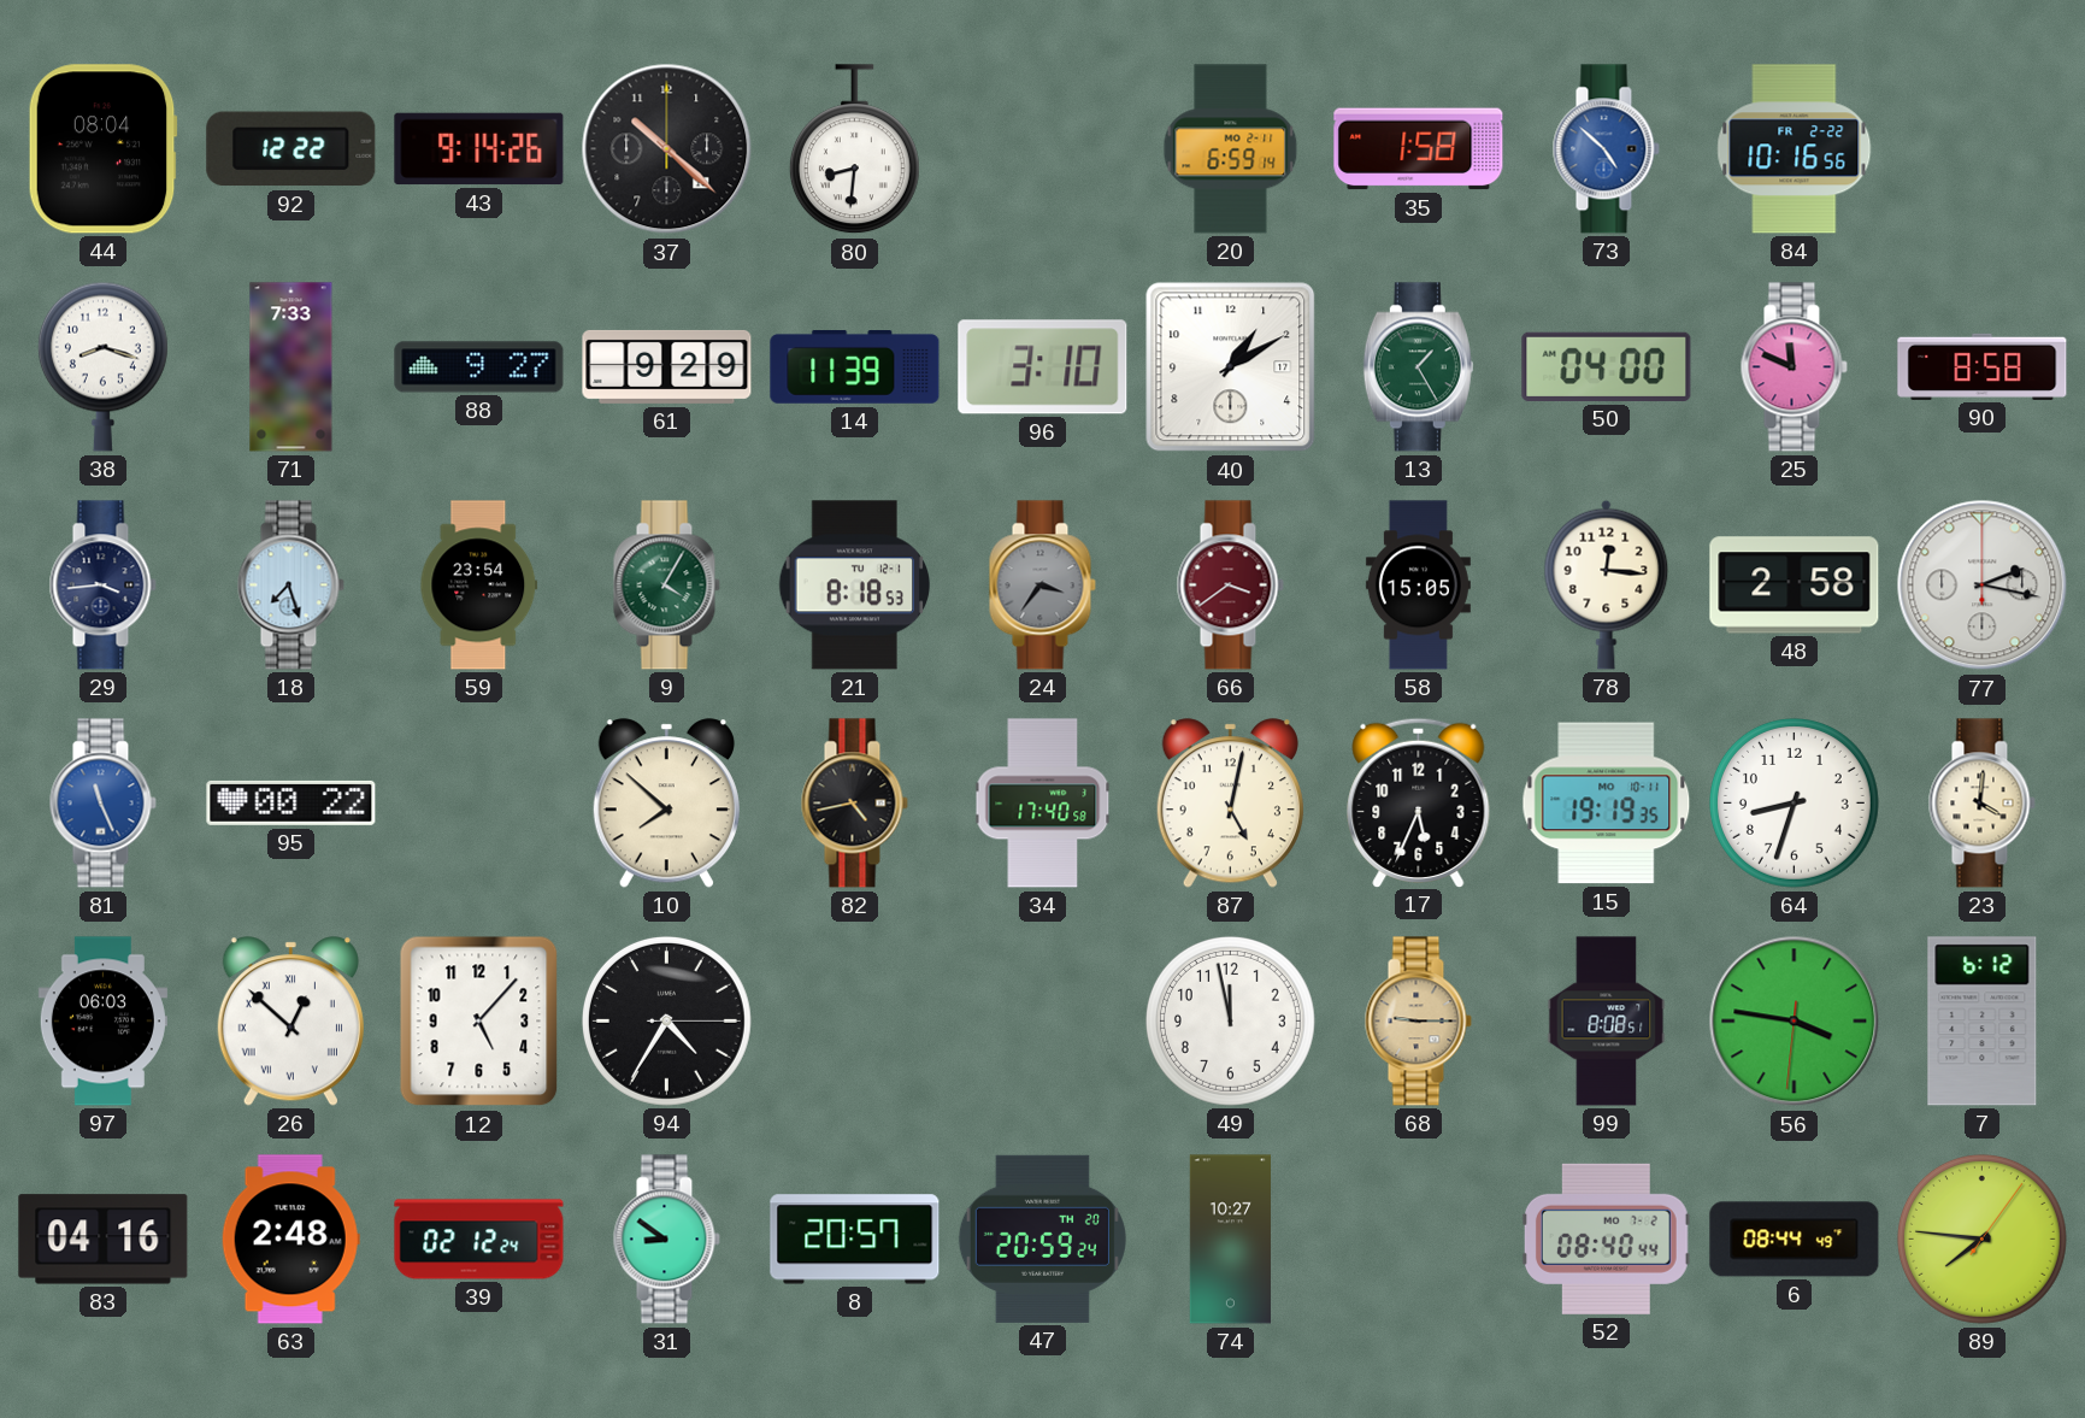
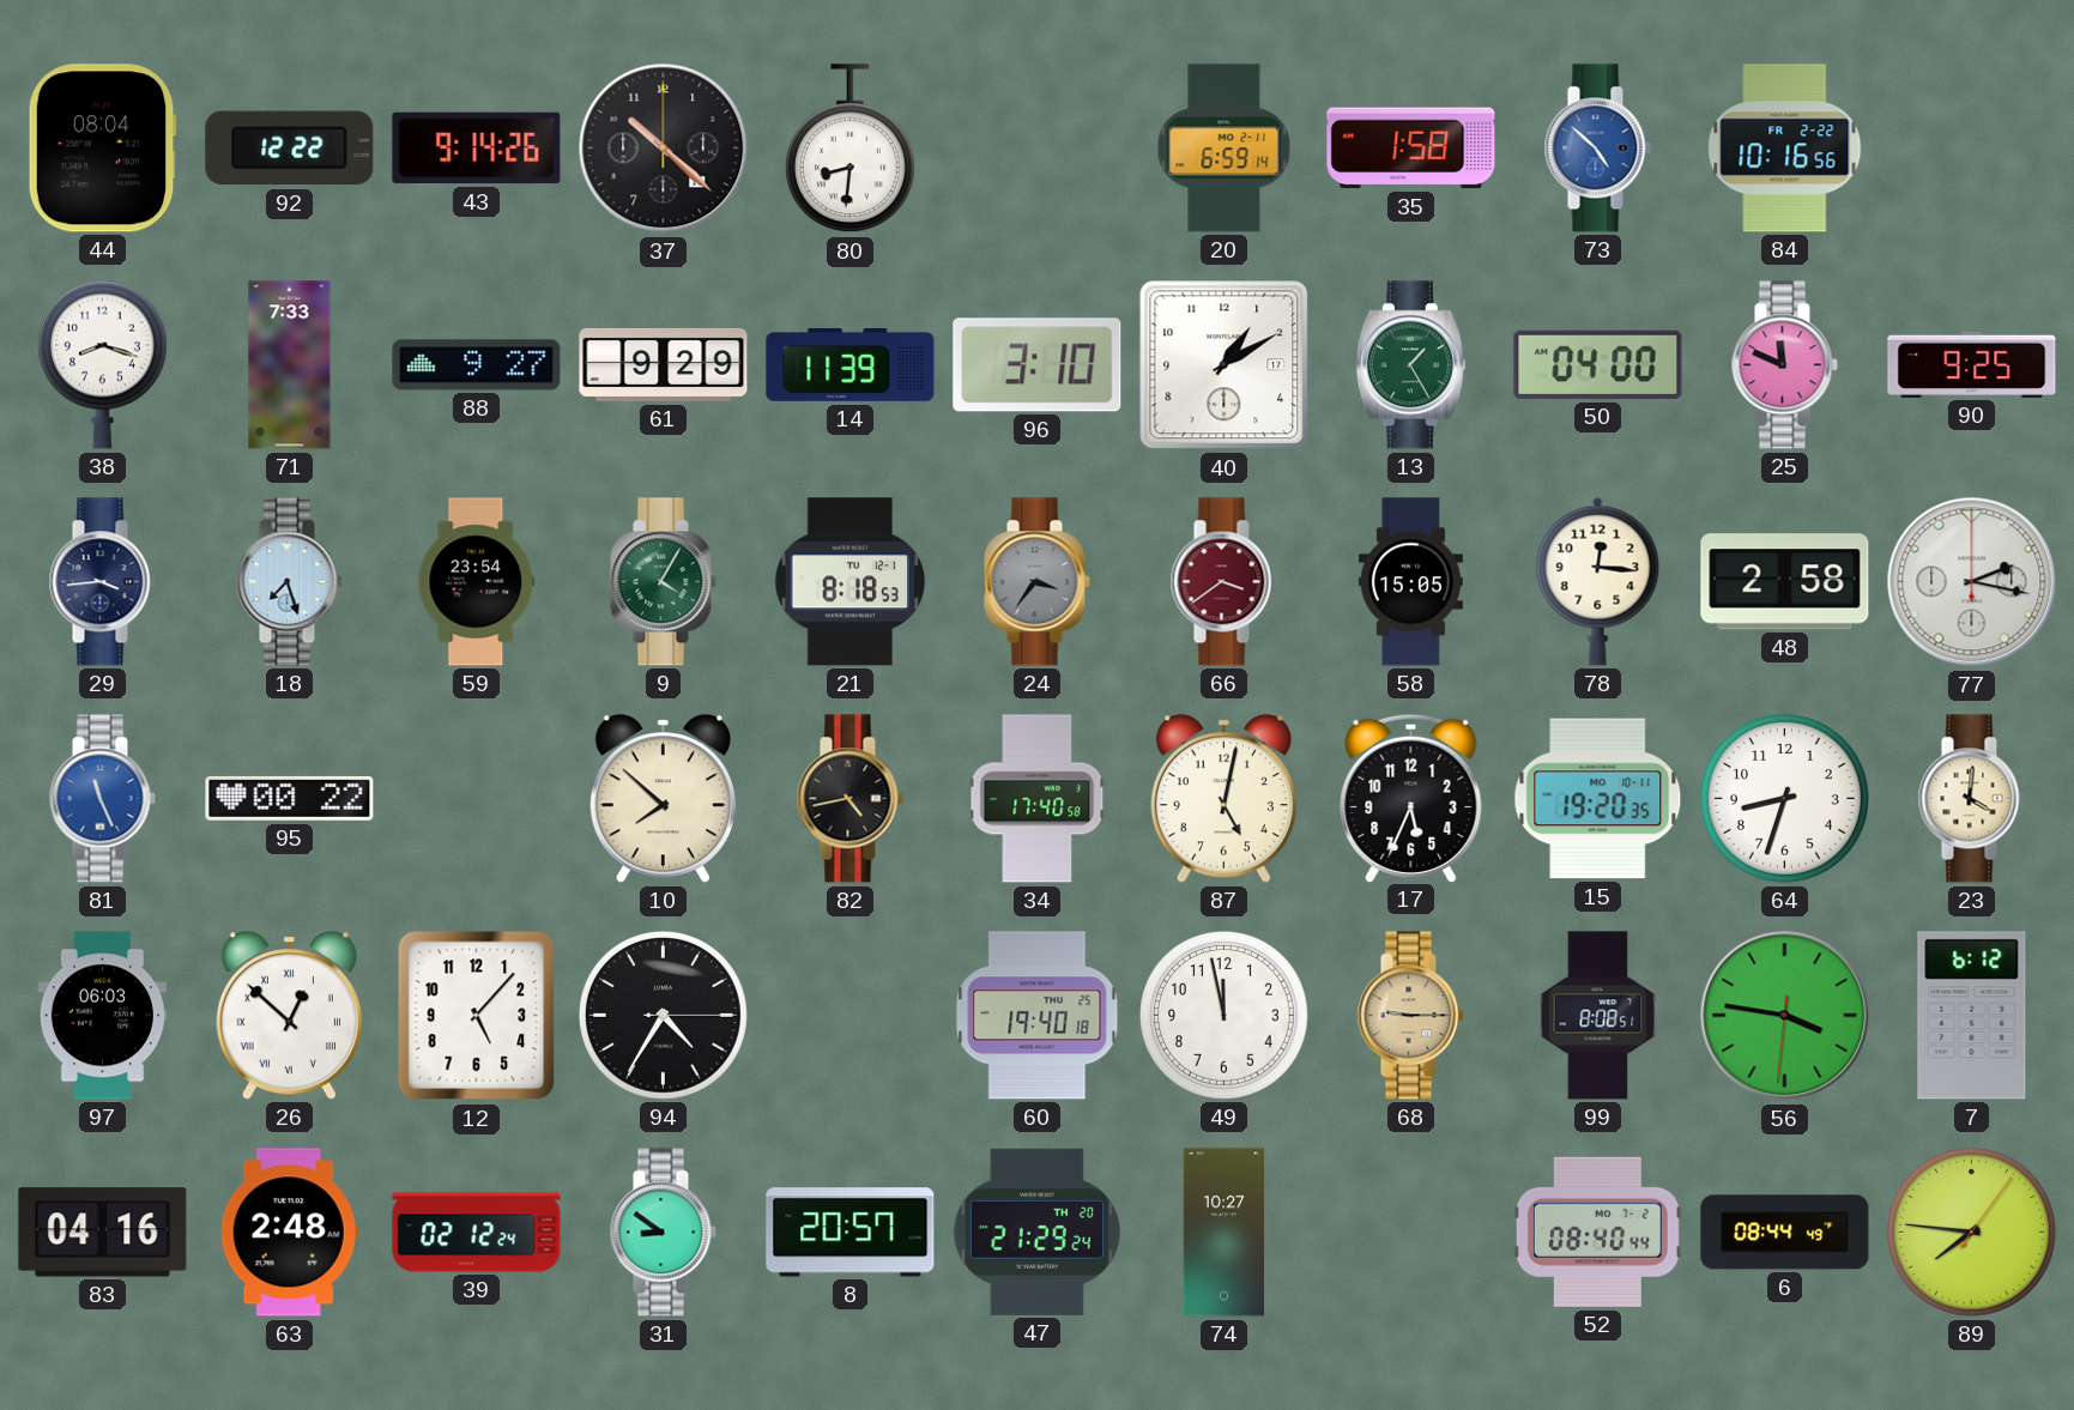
90: 8:58 -> 9:25 (1972, 364)
15: 19:19 -> 19:20 (1598, 799)
60: none -> 19:40 (1038, 1016)
47: 20:59 -> 21:29 (1036, 1232)
